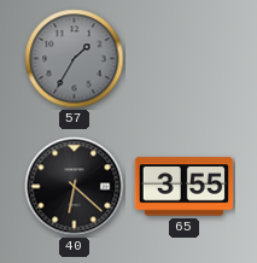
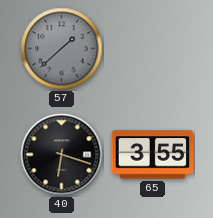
57: 1:35 -> 1:38 (62, 49)
40: 6:22 -> 6:18 (62, 155)
